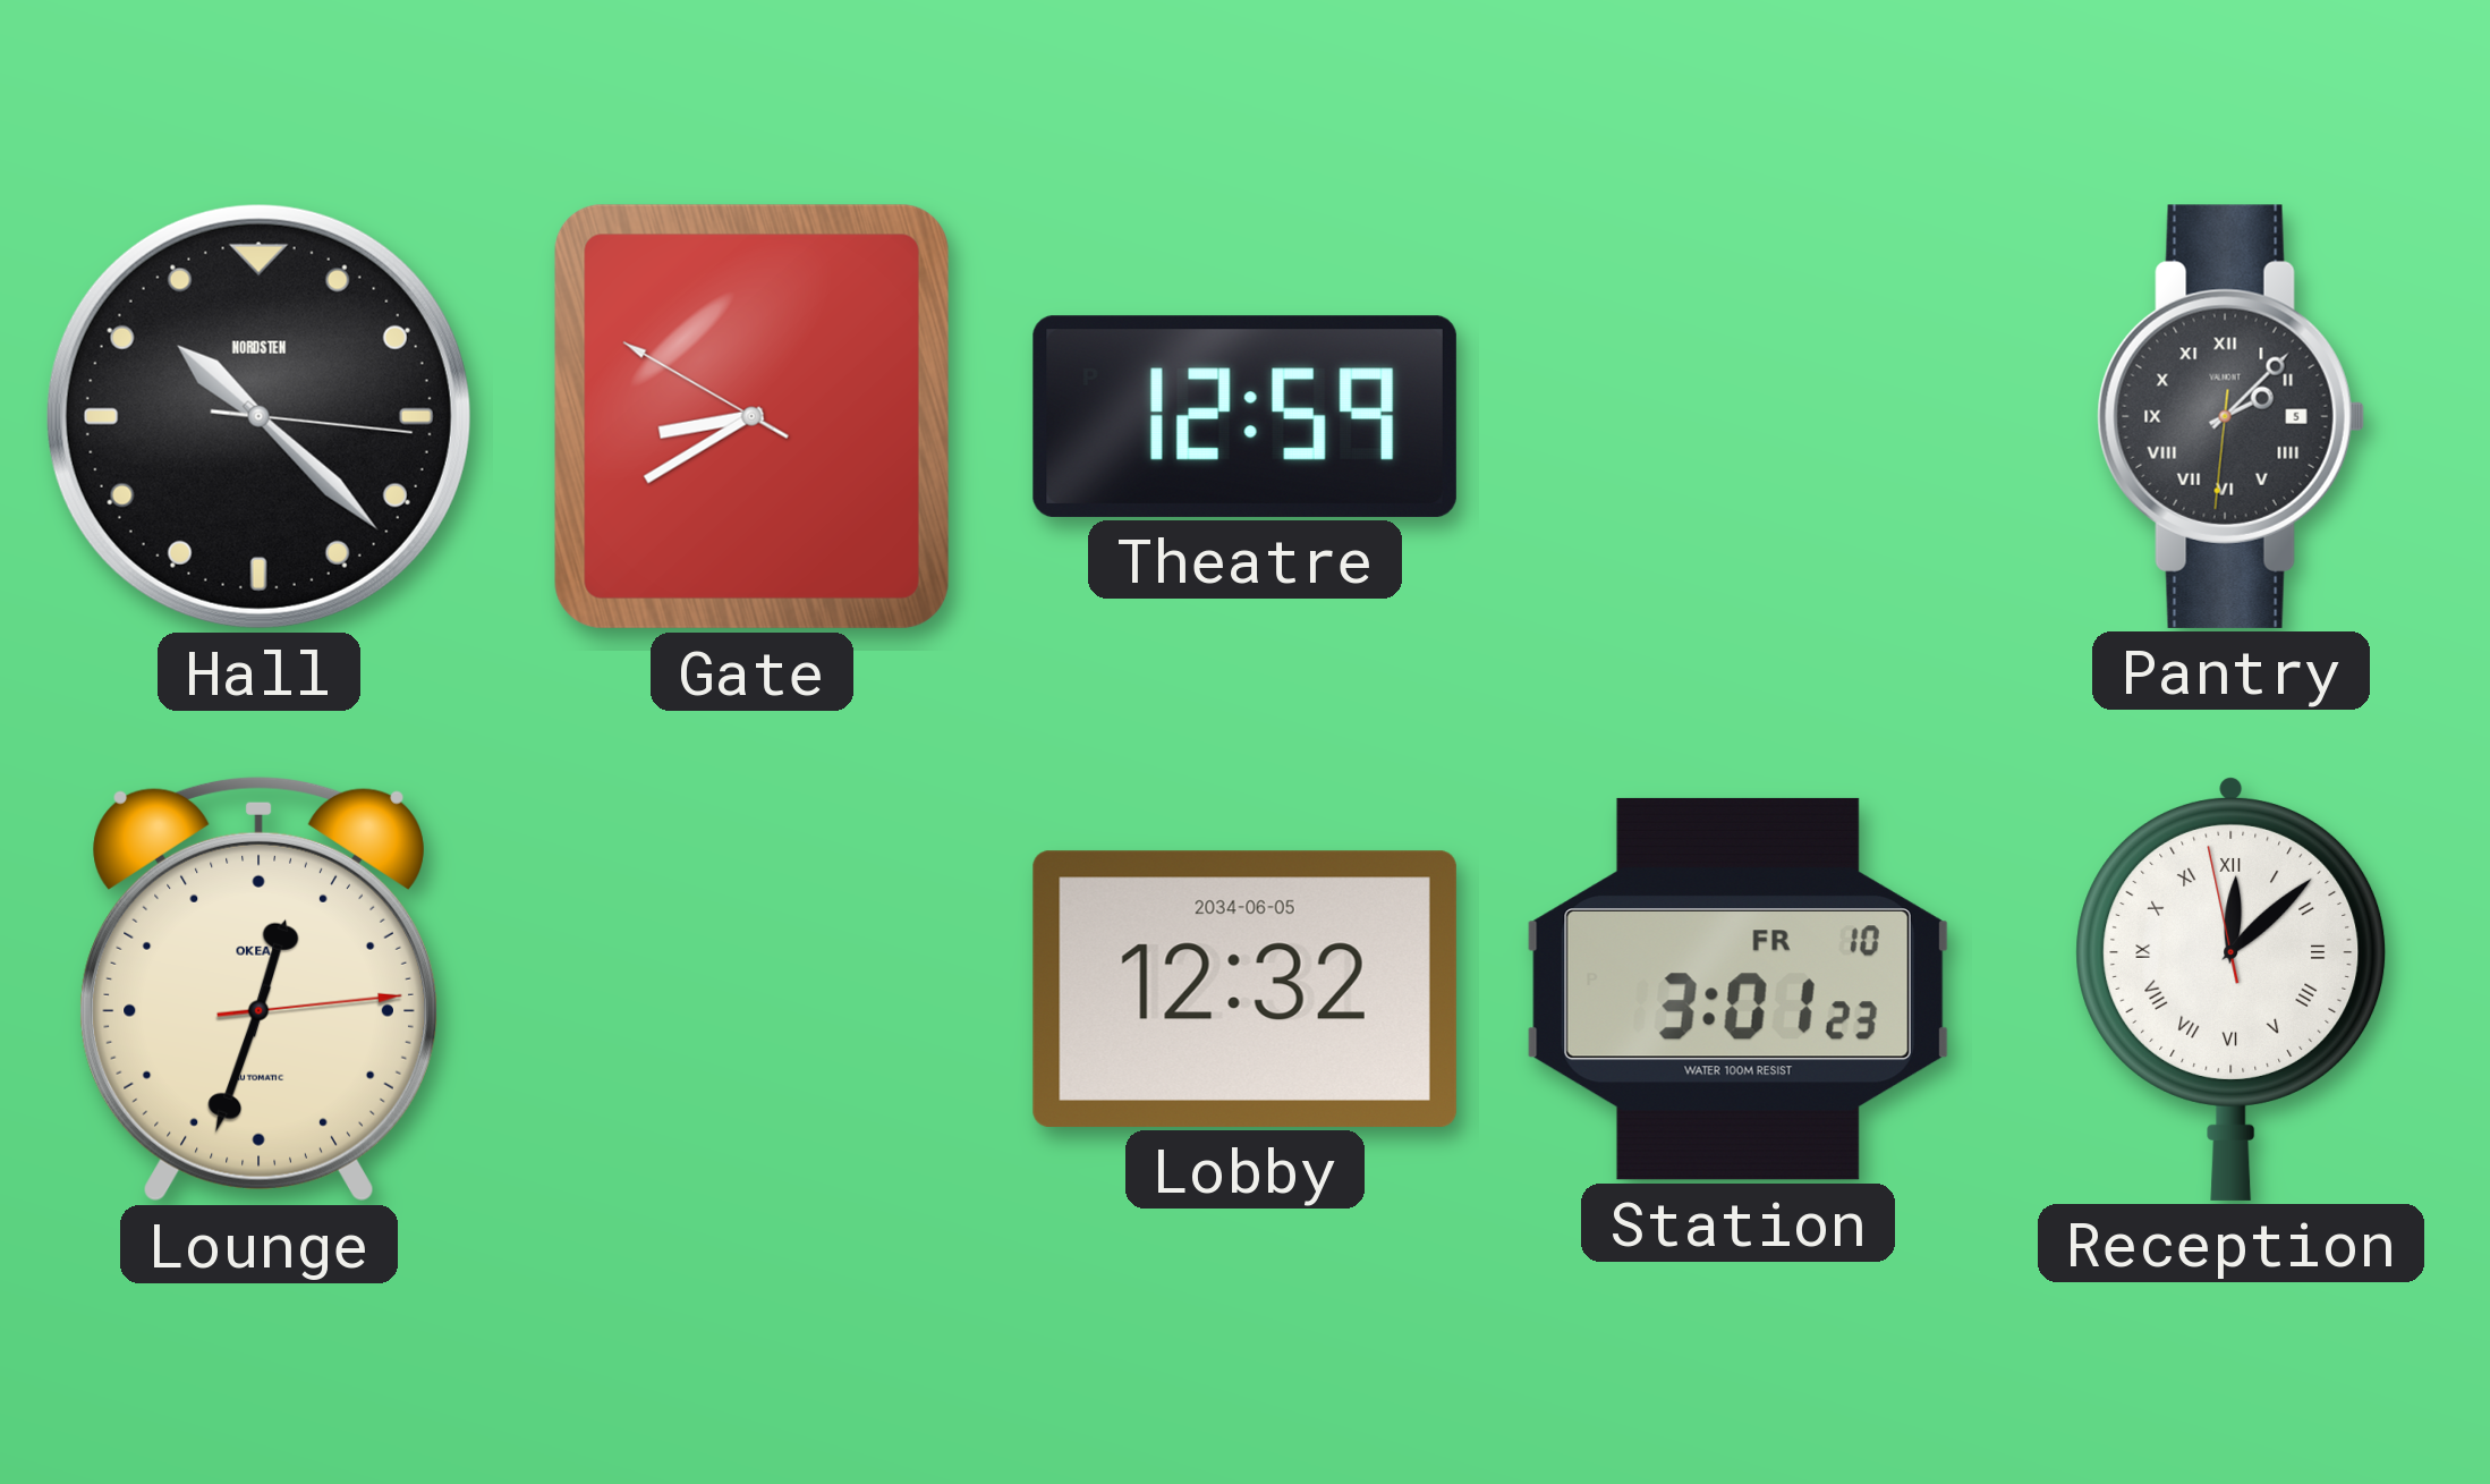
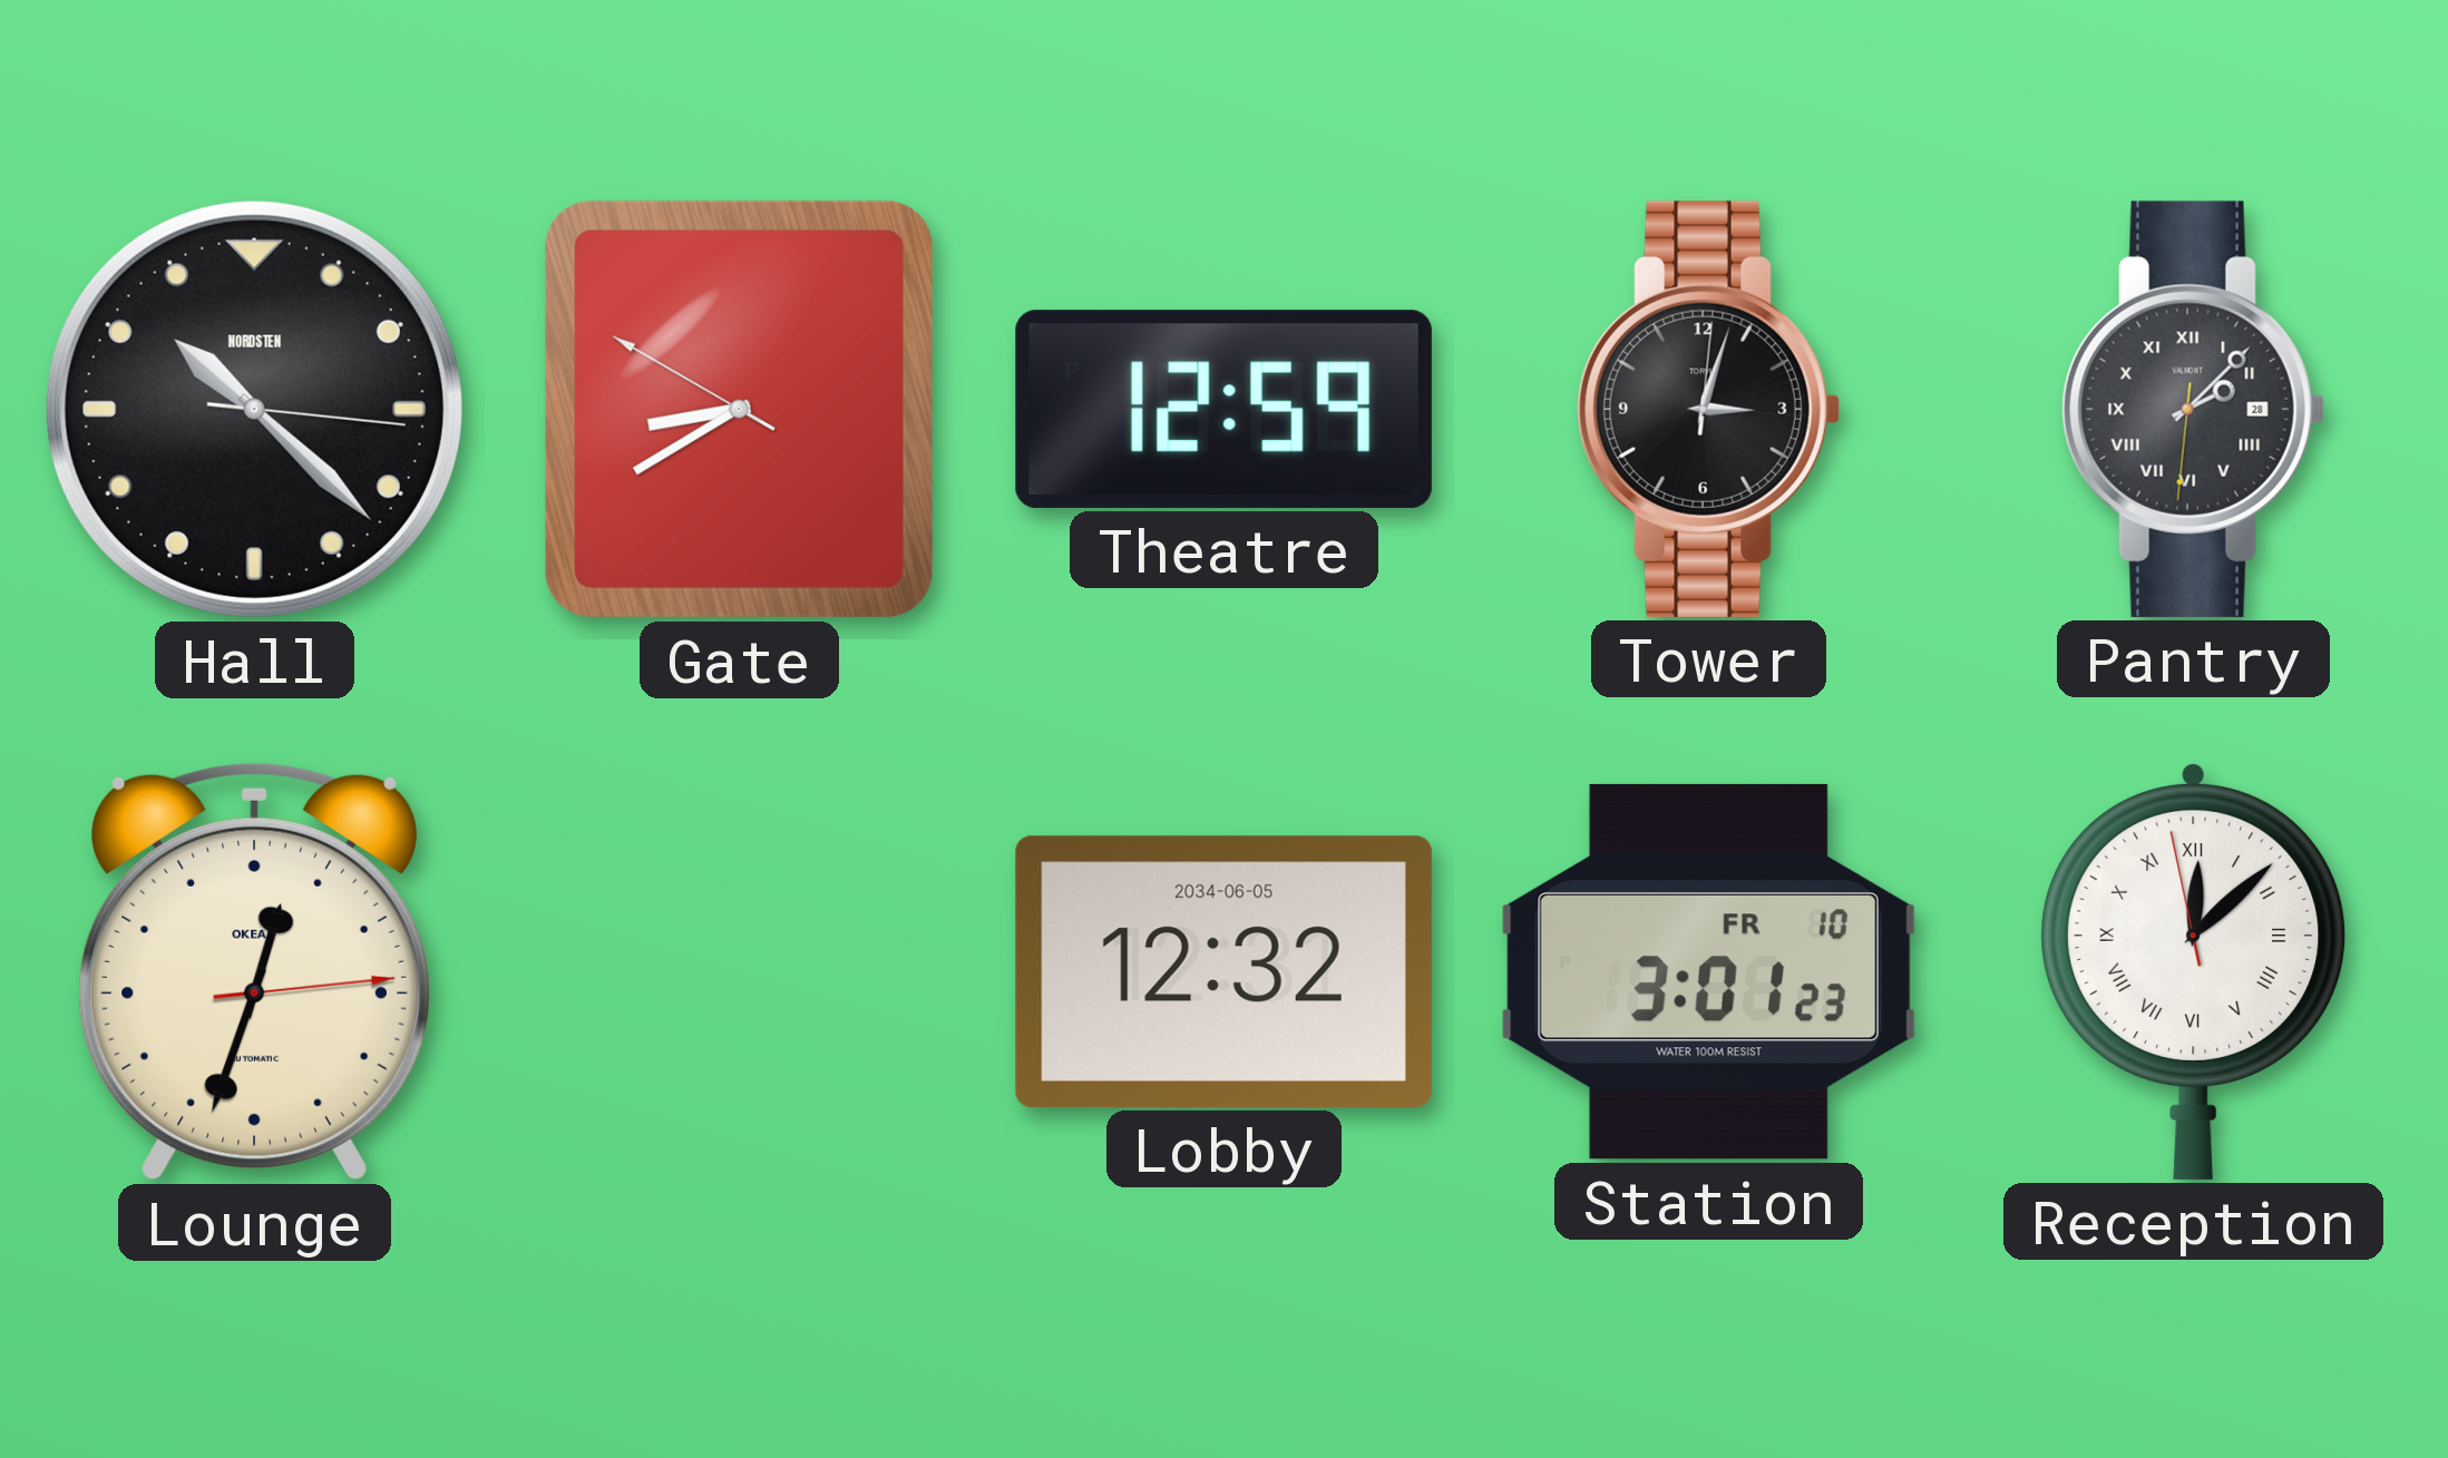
Tower: none -> 3:03 (1708, 409)
Pantry date: 5 -> 28 (2193, 409)
